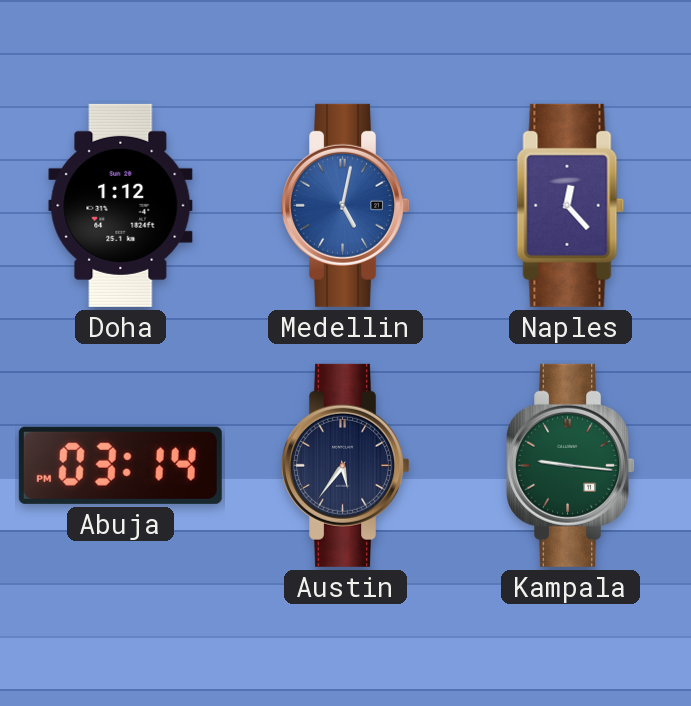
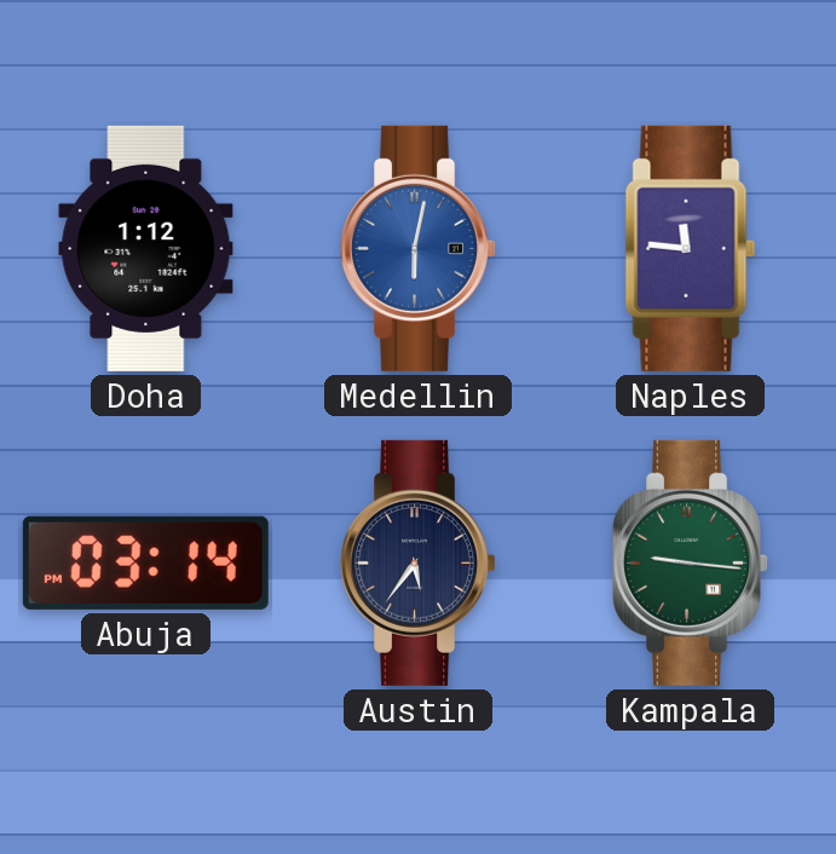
Medellin: 5:02 -> 6:02 (417, 248)
Naples: 12:23 -> 11:46 (691, 248)
